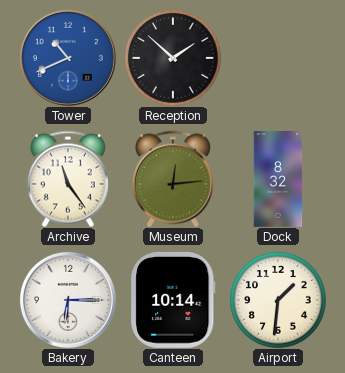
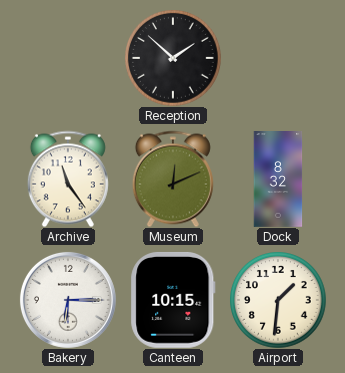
Tower: 10:41 -> none (68, 58)
Museum: 12:14 -> 12:11 (173, 179)
Canteen: 10:14 -> 10:15 (173, 300)
